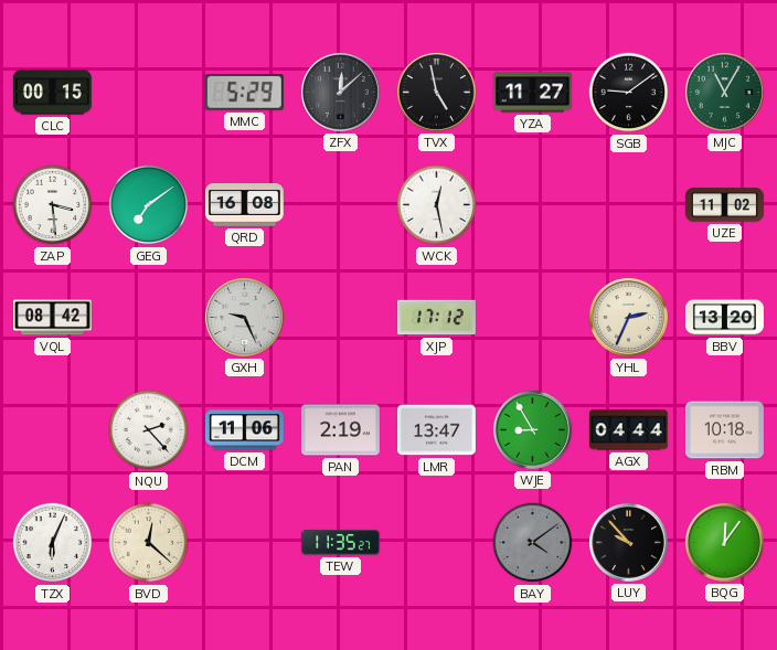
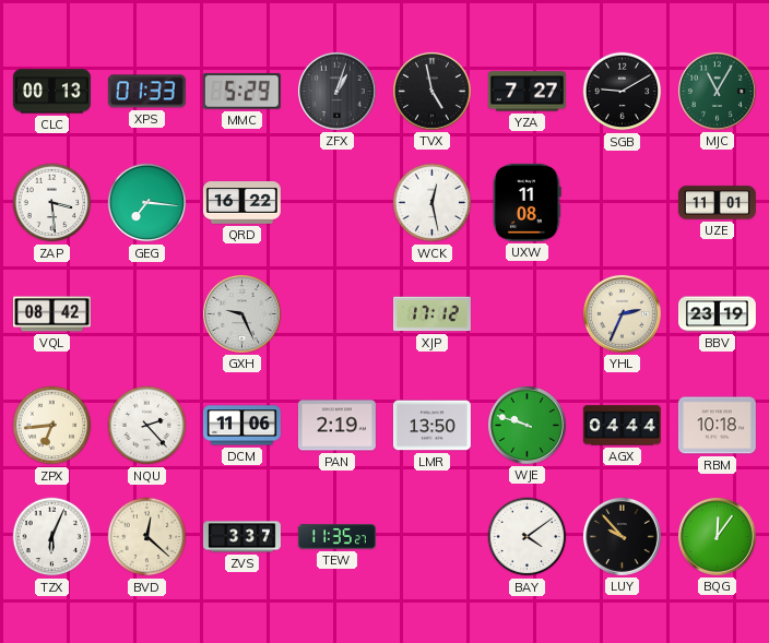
CLC: 00:15 -> 00:13 (51, 92)
XPS: none -> 01:33 (146, 92)
ZFX: 12:08 -> 1:03 (336, 91)
YZA: 11:27 -> 7:27 (527, 92)
SGB: 9:09 -> 9:10 (623, 92)
GEG: 7:09 -> 7:16 (147, 203)
QRD: 16:08 -> 16:22 (241, 203)
UXW: none -> 11:08 (528, 202)
UZE: 11:02 -> 11:01 (717, 203)
BBV: 13:20 -> 23:19 (717, 314)
ZPX: none -> 6:44 (52, 426)
LMR: 13:47 -> 13:50 (431, 426)
WJE: 8:55 -> 9:48 (527, 425)
ZVS: none -> 3:37 (241, 537)
BAY dial: grey -> white (528, 537)
